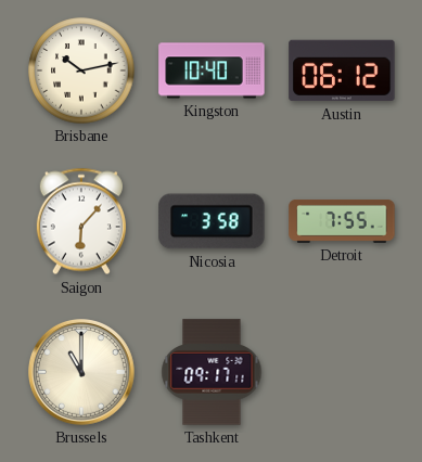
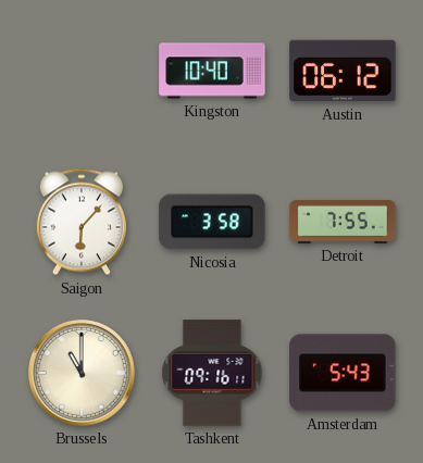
Brisbane: 10:13 -> none (81, 70)
Tashkent: 09:17 -> 09:16 (212, 373)
Amsterdam: none -> 5:43 (343, 373)
